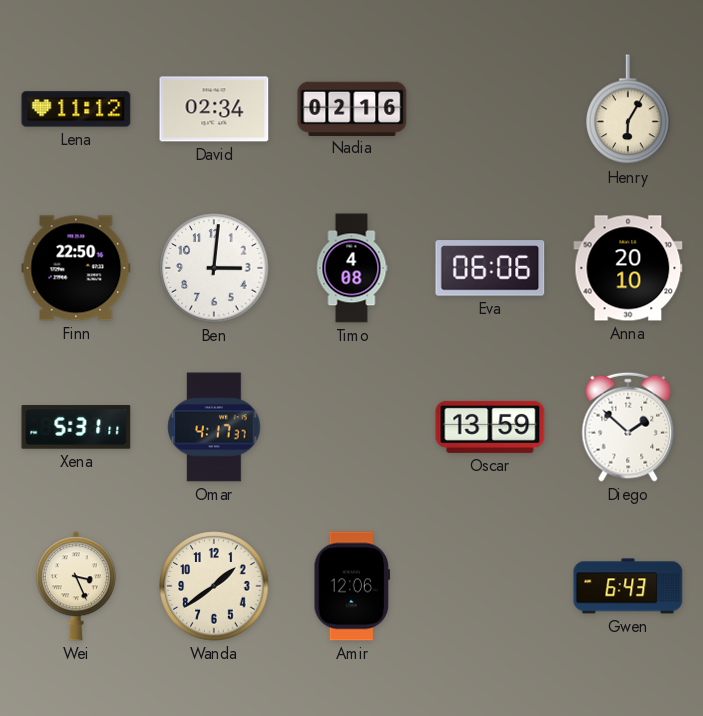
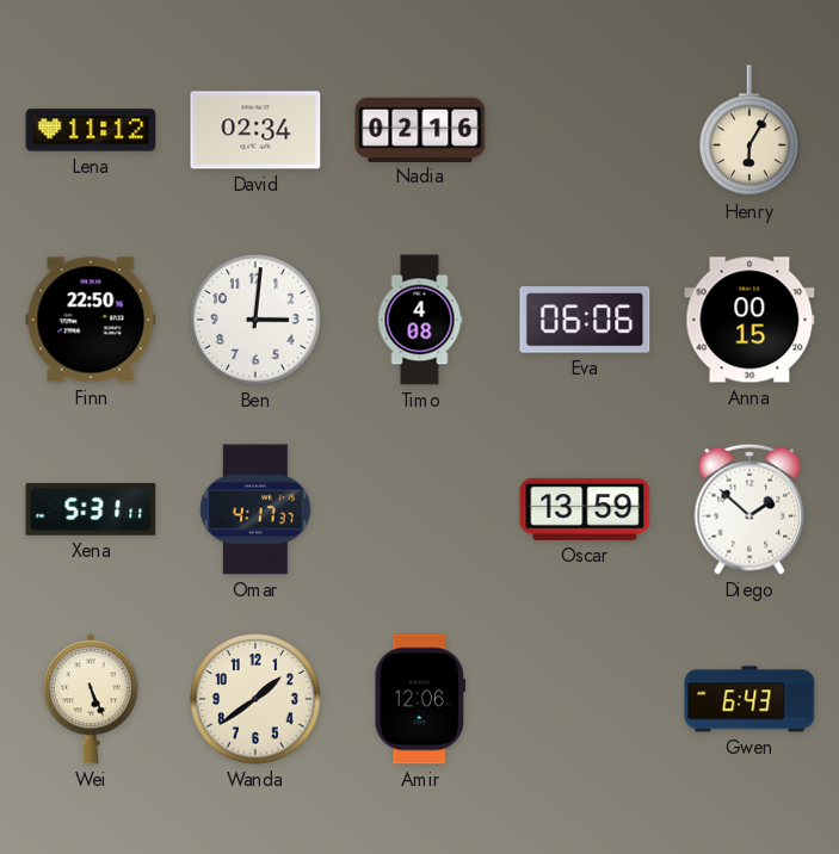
Anna: 20:10 -> 00:15 (749, 320)
Wei: 3:26 -> 5:26 (91, 699)
